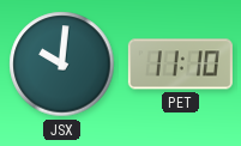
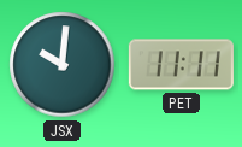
PET: 11:10 -> 11:11 (181, 65)
